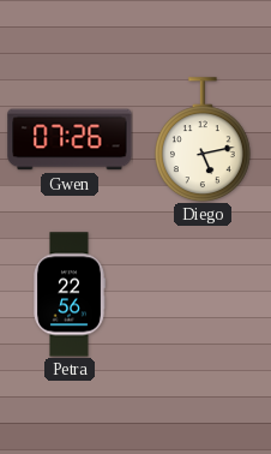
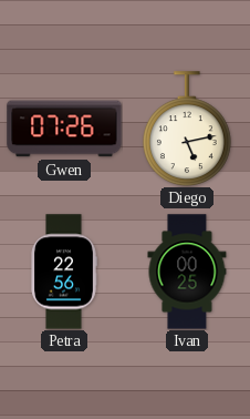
Ivan: none -> 00:25 (187, 272)
